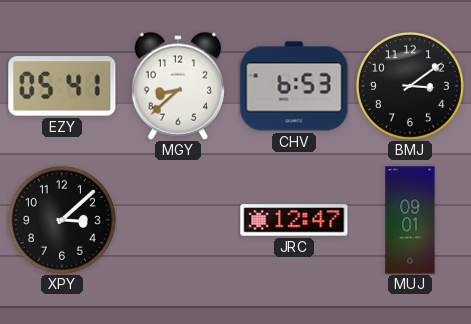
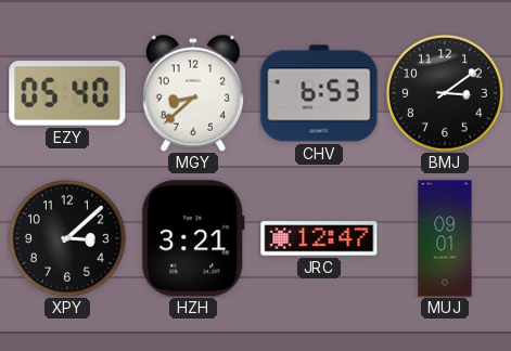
EZY: 05:41 -> 05:40 (67, 93)
HZH: none -> 3:21 (193, 238)
